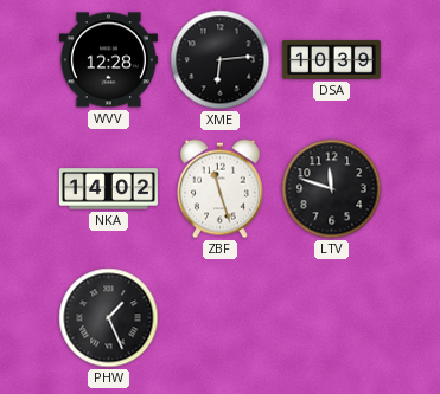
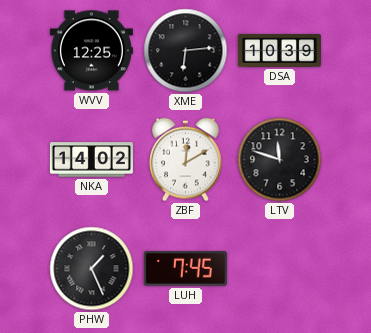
WVV: 12:28 -> 12:25 (91, 51)
ZBF: 11:27 -> 12:10 (186, 160)
LUH: none -> 7:45 (185, 269)
